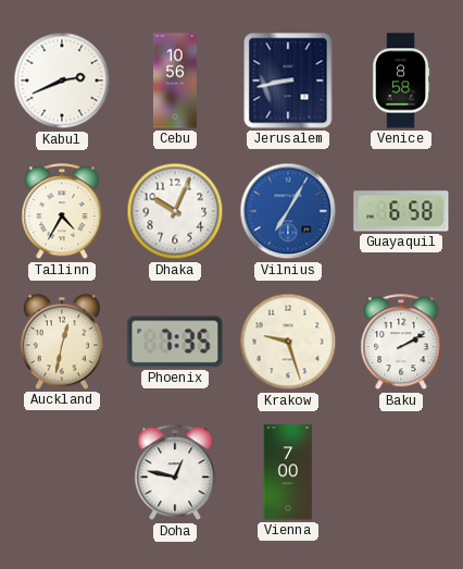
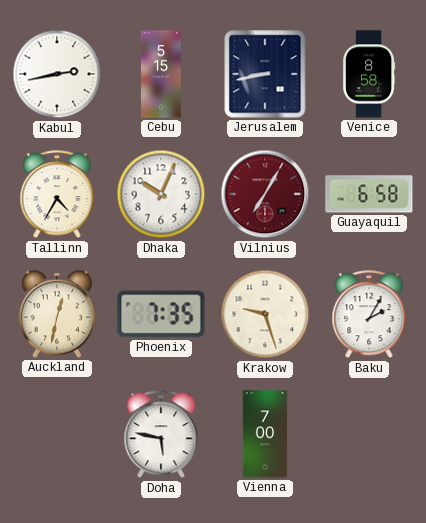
Kabul: 2:41 -> 2:43 (57, 74)
Cebu: 10:56 -> 5:15 (161, 74)
Vilnius dial: blue -> burgundy (265, 194)
Baku: 2:10 -> 2:05 (369, 315)
Doha: 12:47 -> 5:47 (161, 435)
